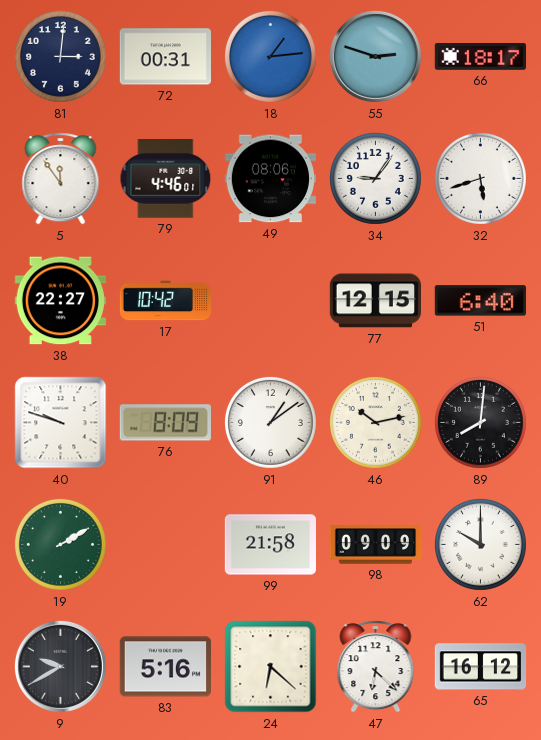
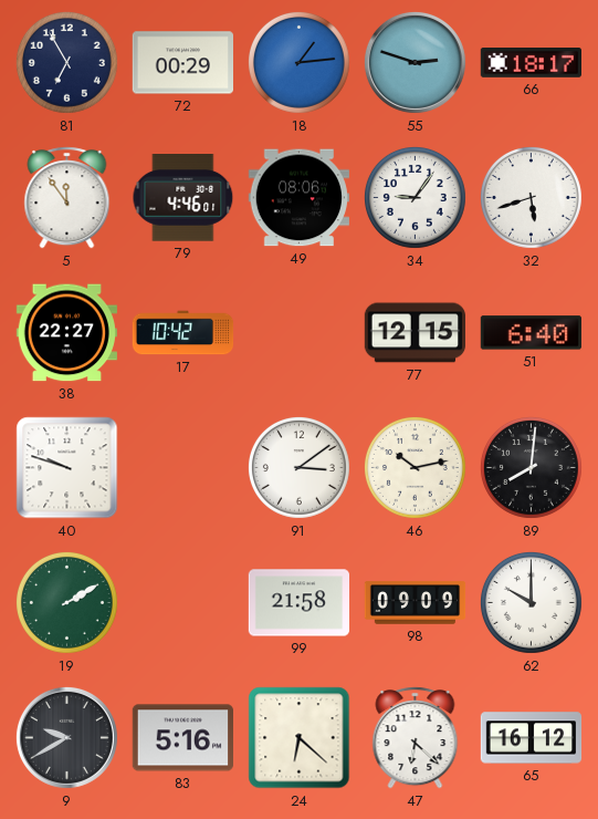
81: 3:01 -> 6:55 (66, 62)
72: 00:31 -> 00:29 (182, 63)
76: 8:09 -> none (165, 423)
91: 1:09 -> 3:09 (298, 467)
